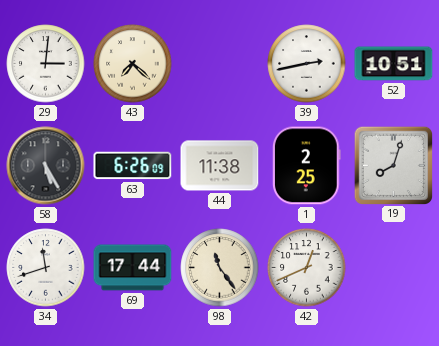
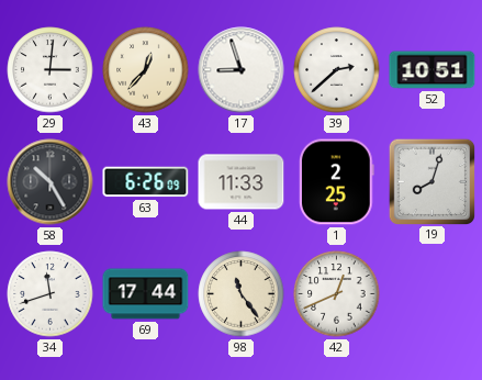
43: 7:22 -> 12:37 (146, 70)
17: none -> 8:57 (242, 70)
39: 2:43 -> 2:38 (337, 70)
58: 5:25 -> 10:25 (51, 182)
44: 11:38 -> 11:33 (242, 182)
